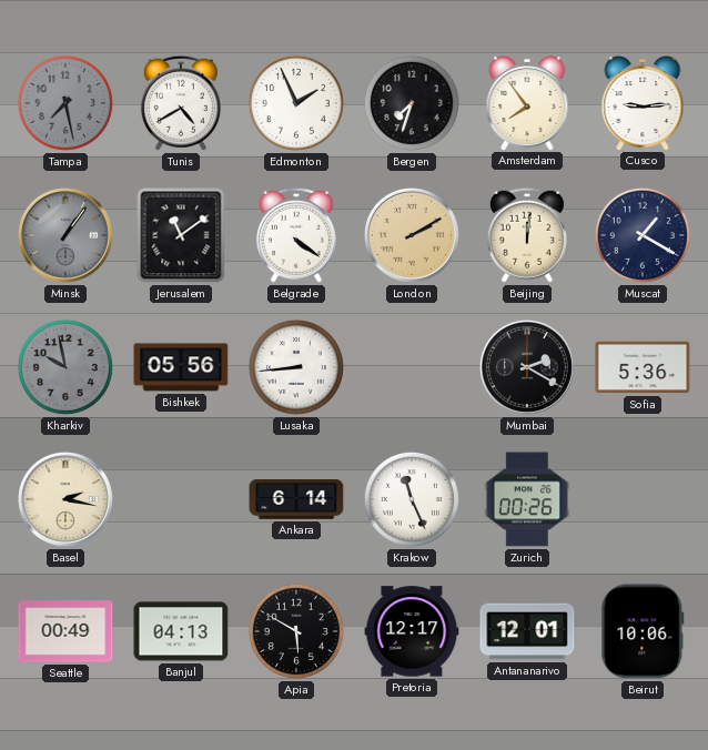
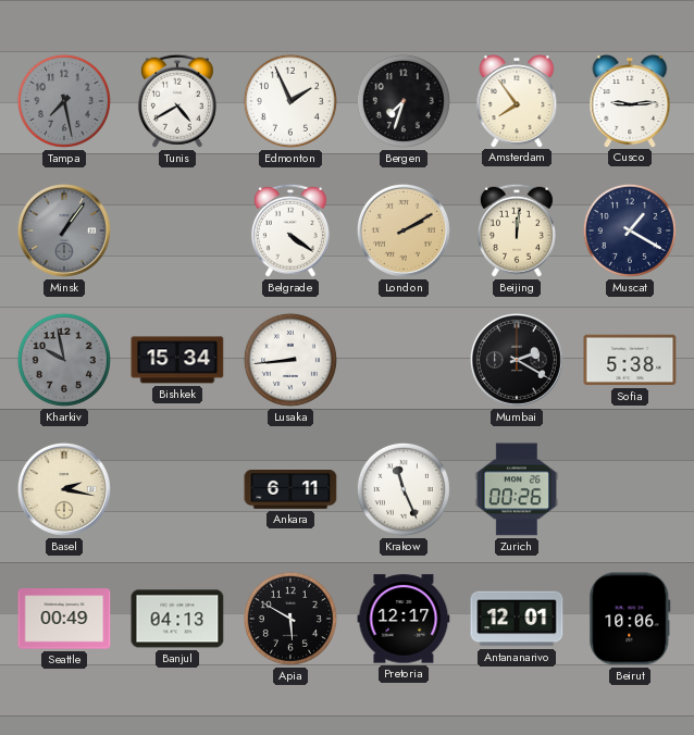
Jerusalem: 11:09 -> none (181, 235)
Bishkek: 05:56 -> 15:34 (177, 360)
Sofia: 5:36 -> 5:38 (630, 360)
Ankara: 6:14 -> 6:11 (290, 490)
